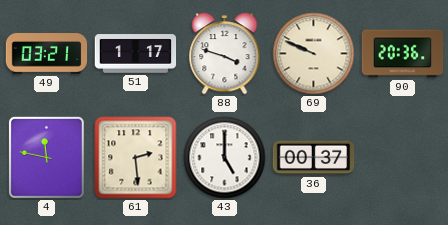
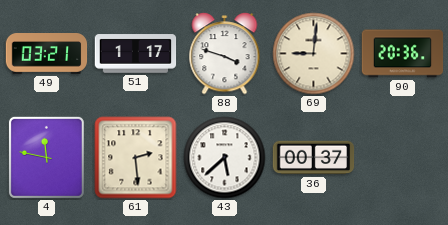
69: 9:49 -> 9:01 (314, 54)
43: 5:00 -> 5:38 (225, 158)
